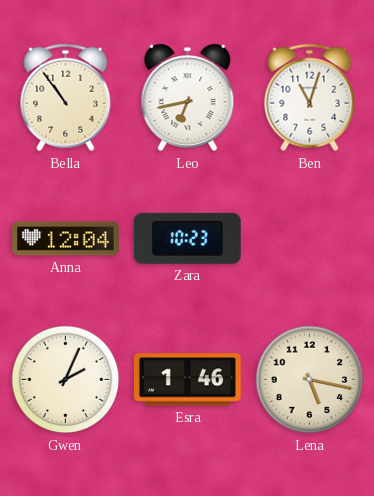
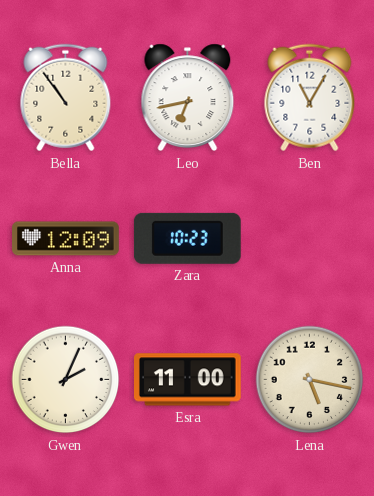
Ben: 11:03 -> 11:05 (310, 98)
Anna: 12:04 -> 12:09 (66, 239)
Esra: 1:46 -> 11:00 (188, 380)
